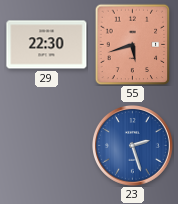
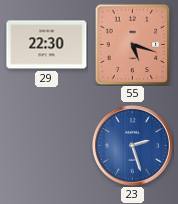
55: 5:42 -> 5:18 (133, 44)
